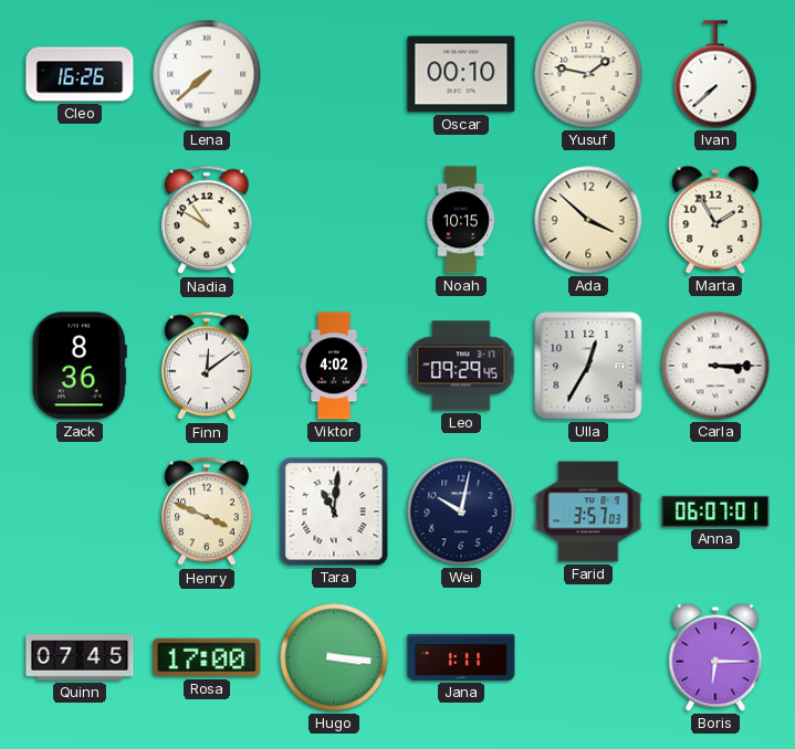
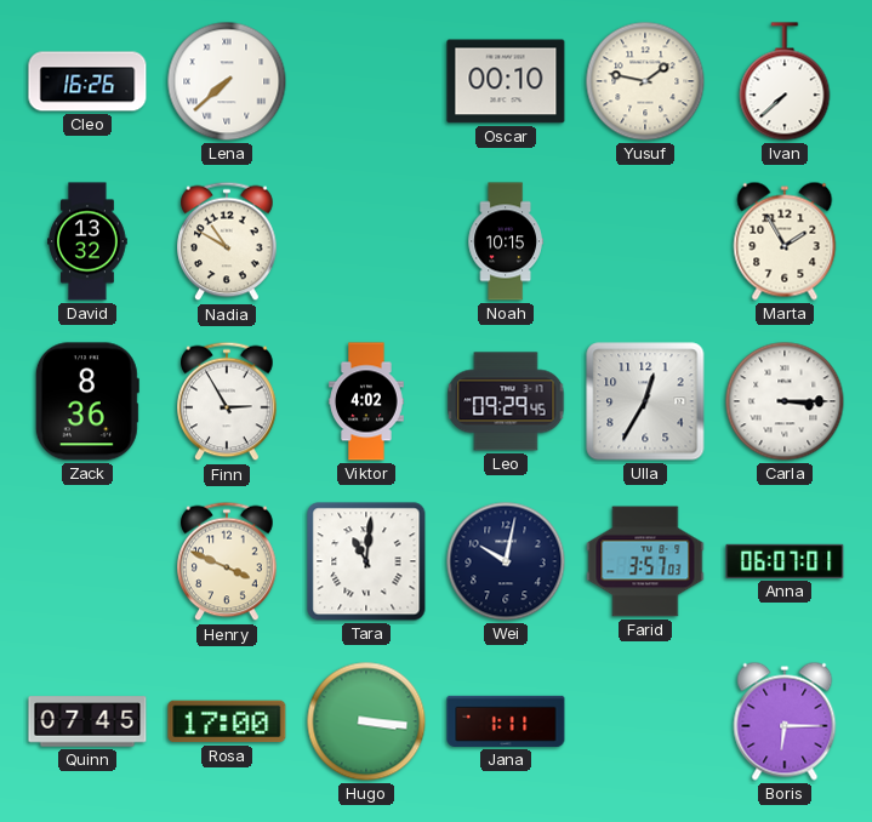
David: none -> 13:32 (87, 241)
Ada: 3:52 -> none (588, 220)
Finn: 12:09 -> 2:55 (227, 401)
